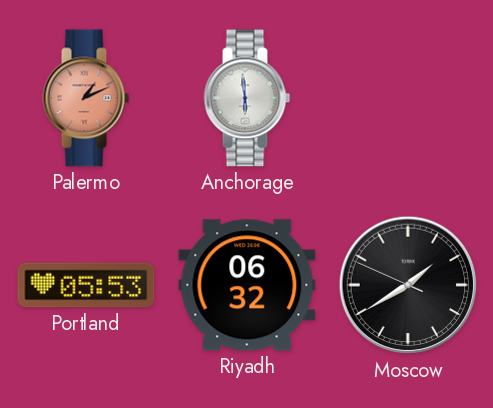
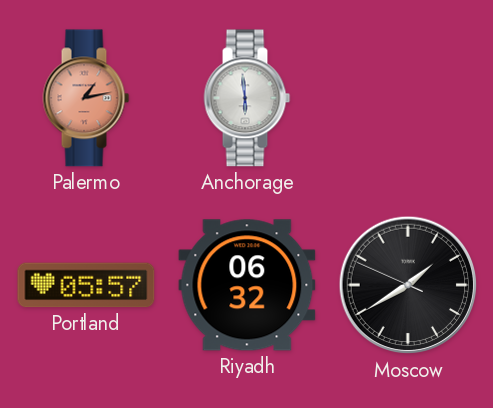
Palermo: 1:11 -> 1:13 (86, 98)
Portland: 05:53 -> 05:57 (86, 285)
